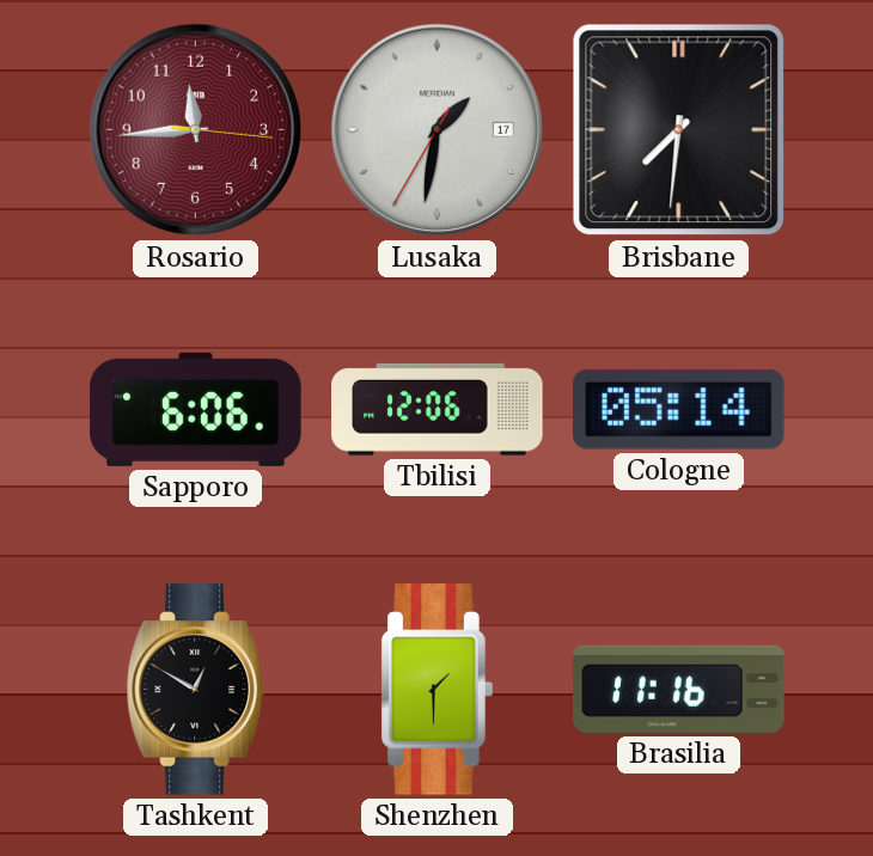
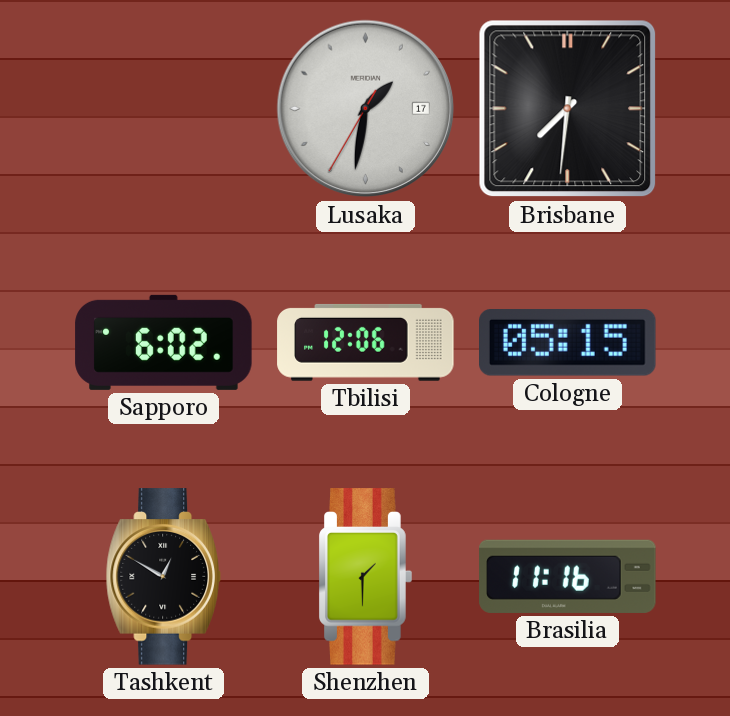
Rosario: 11:44 -> none (196, 130)
Sapporo: 6:06 -> 6:02 (164, 342)
Cologne: 05:14 -> 05:15 (568, 343)
